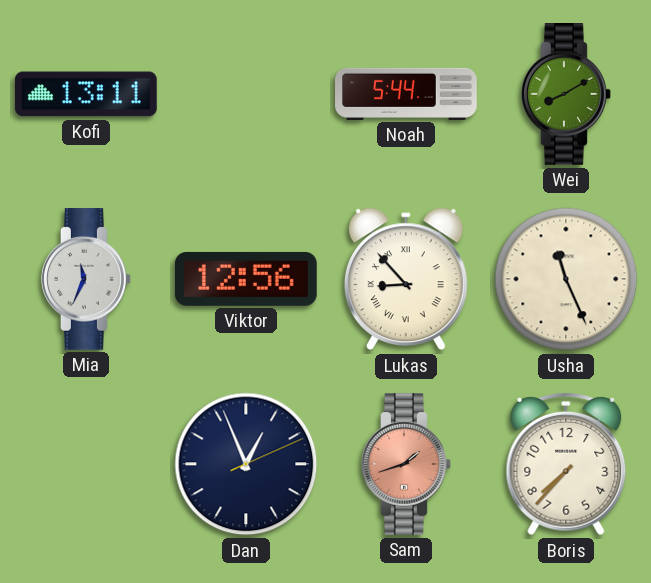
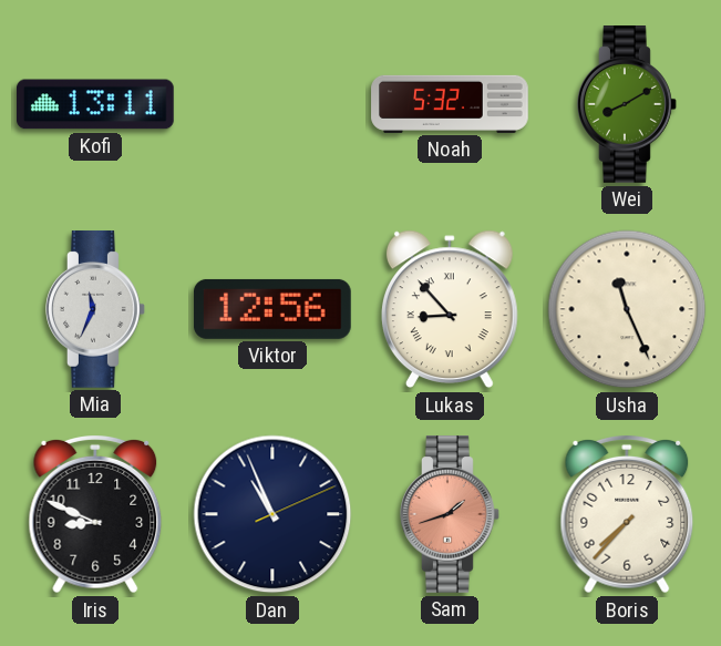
Noah: 5:44 -> 5:32 (450, 104)
Iris: none -> 8:49 (95, 515)
Dan: 12:56 -> 10:56 (272, 514)
